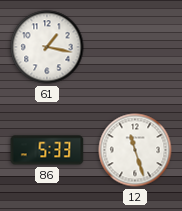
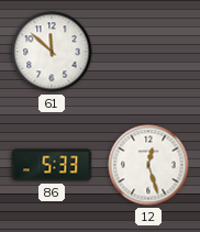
61: 1:17 -> 11:52 (52, 52)
12: 11:27 -> 12:27 (148, 165)
